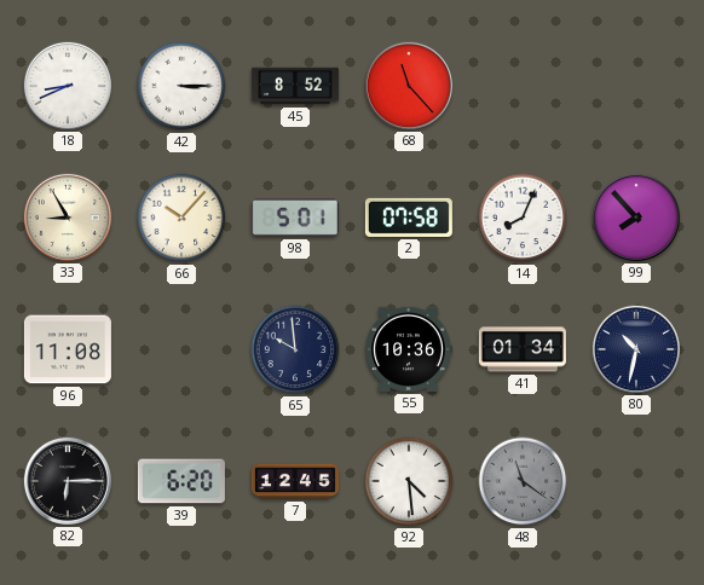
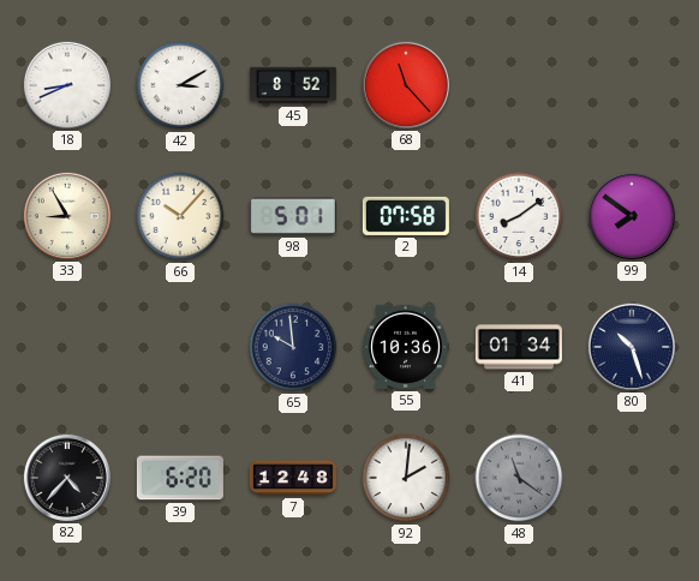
42: 3:15 -> 3:10 (180, 85)
14: 8:04 -> 8:09 (519, 216)
99: 7:53 -> 7:51 (632, 216)
96: 11:08 -> none (68, 349)
80: 10:32 -> 10:27 (632, 347)
82: 6:15 -> 4:37 (67, 478)
7: 12:45 -> 12:48 (293, 478)
92: 4:29 -> 2:01 (406, 478)
